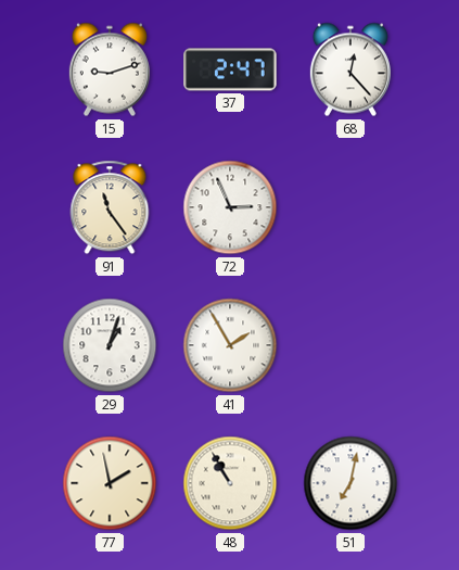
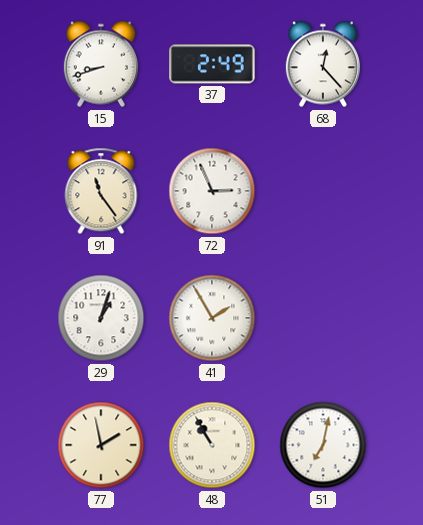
15: 9:12 -> 8:42 (101, 64)
37: 2:47 -> 2:49 (212, 64)
